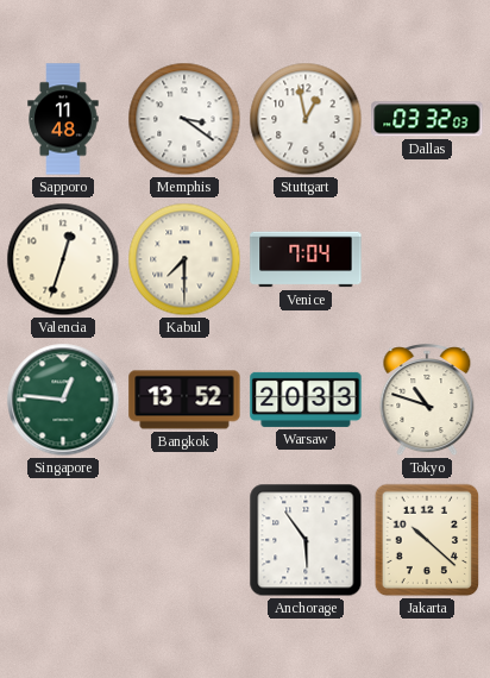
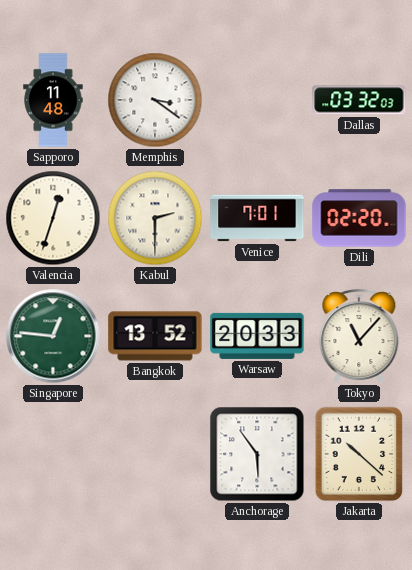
Stuttgart: 12:58 -> none (306, 119)
Kabul: 7:30 -> 2:30 (155, 218)
Venice: 7:04 -> 7:01 (257, 218)
Dili: none -> 02:20 (359, 218)
Tokyo: 10:48 -> 11:07 (359, 337)
